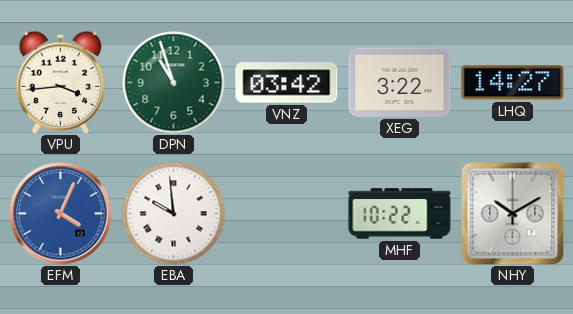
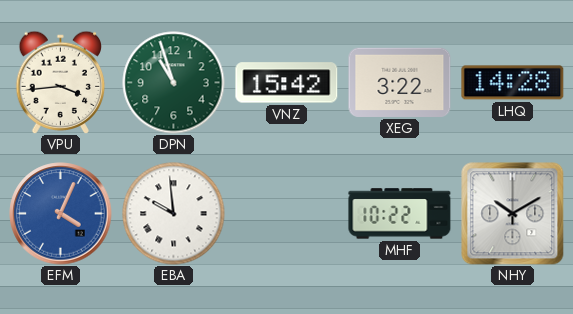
VNZ: 03:42 -> 15:42 (287, 83)
LHQ: 14:27 -> 14:28 (513, 83)
